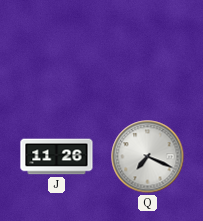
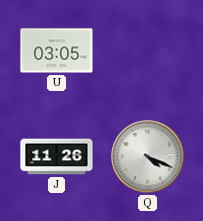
U: none -> 03:05 (57, 51)
Q: 7:19 -> 4:19 (148, 157)
